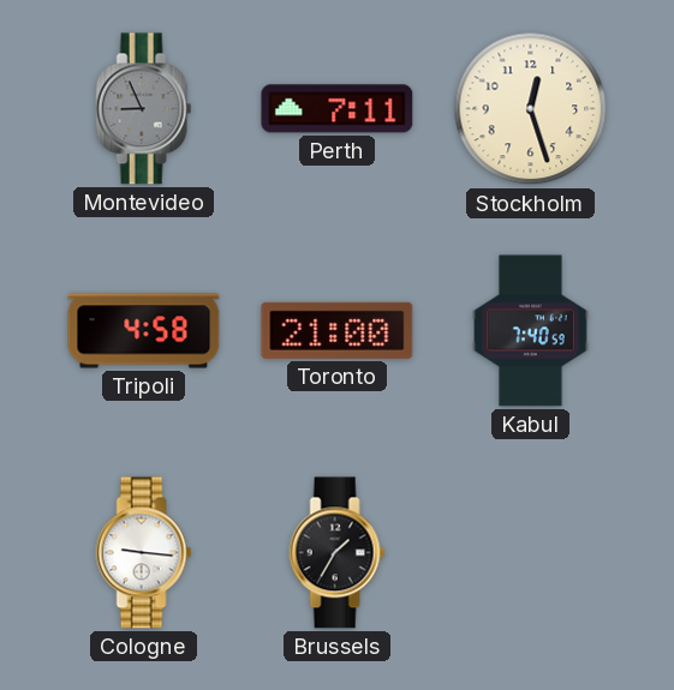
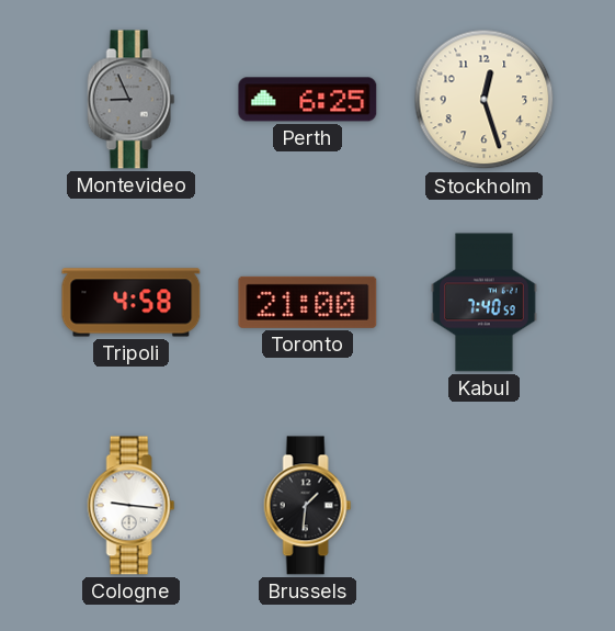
Perth: 7:11 -> 6:25 (308, 100)
Brussels: 1:35 -> 1:31 (308, 506)
